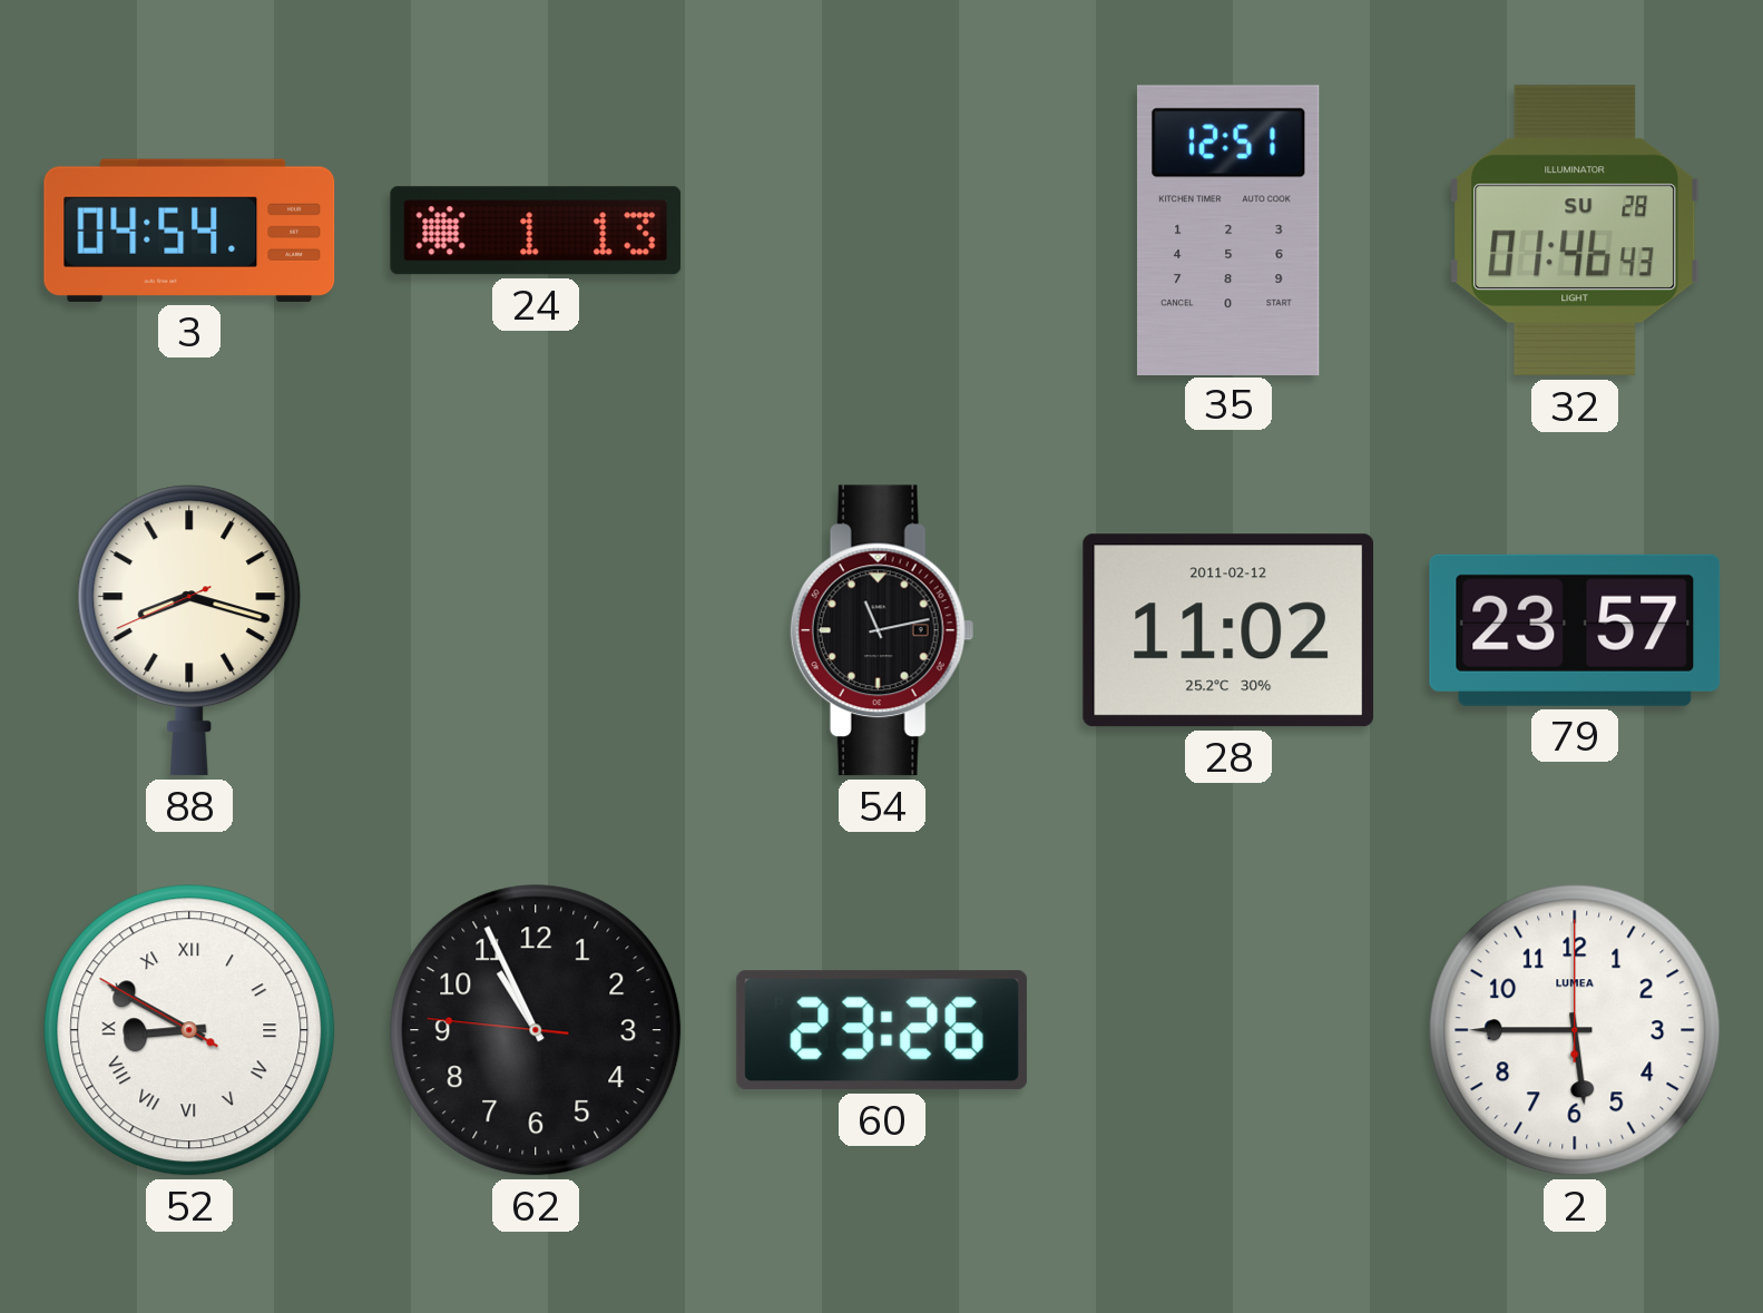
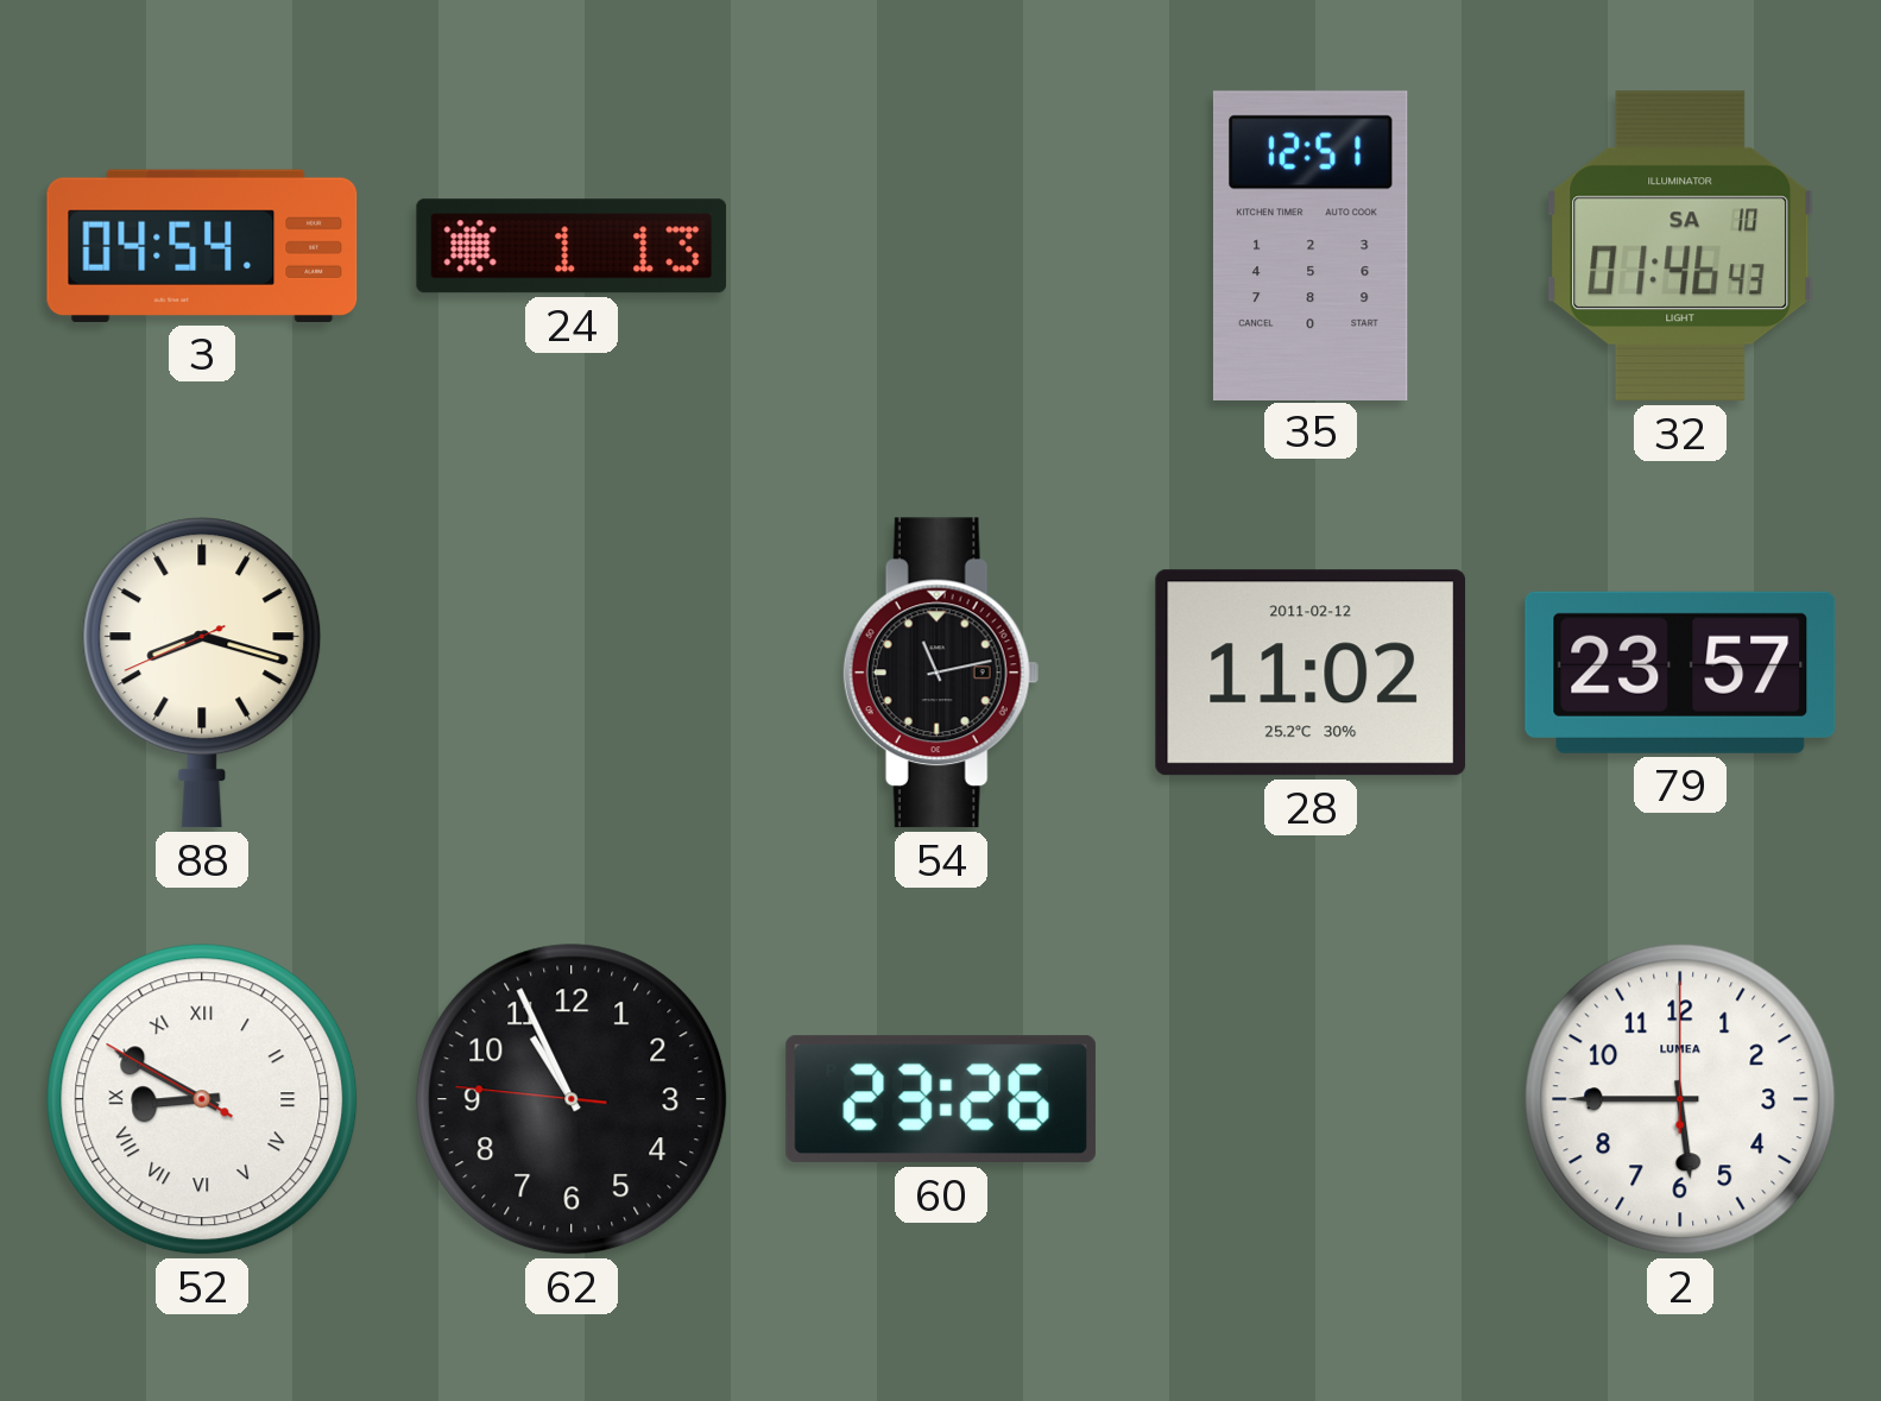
32 date: SU 28 -> SA 10 (1680, 246)
